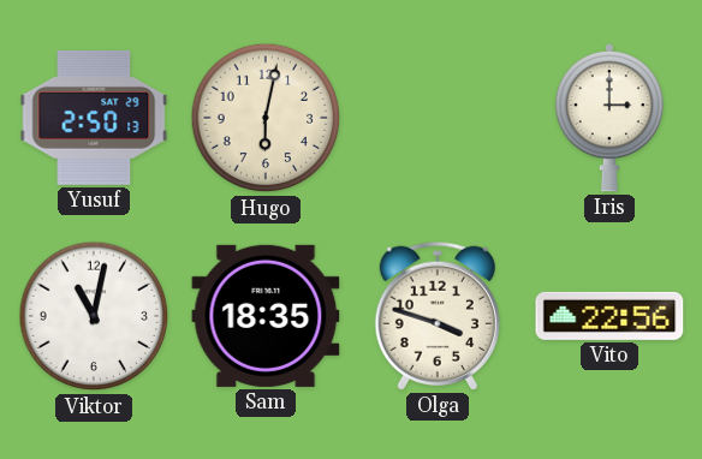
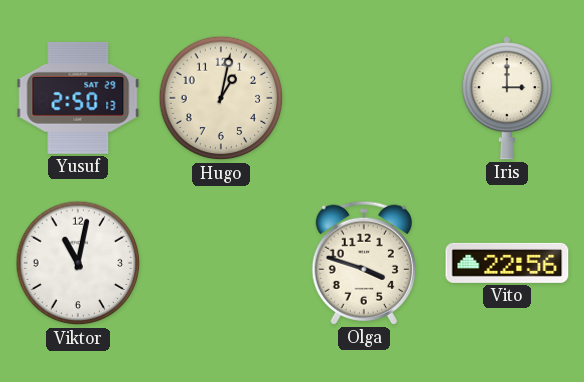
Hugo: 6:02 -> 1:02 (221, 98)
Sam: 18:35 -> none (266, 316)
